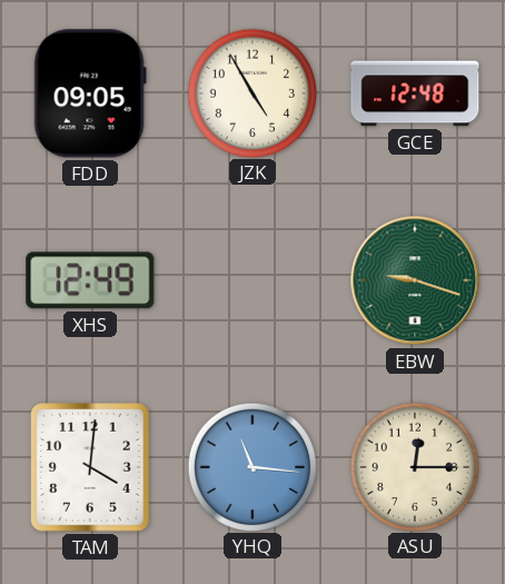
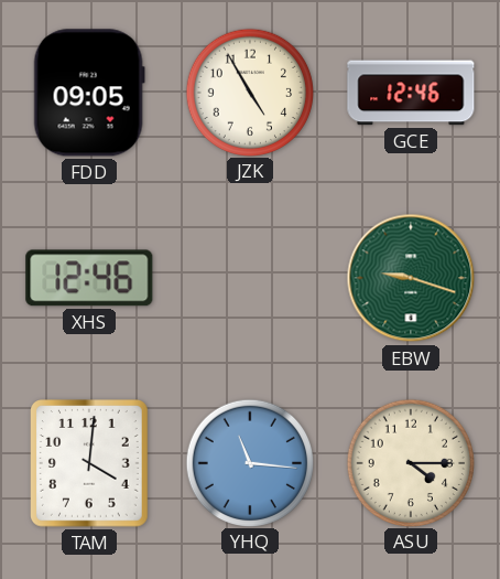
GCE: 12:48 -> 12:46 (411, 93)
XHS: 12:49 -> 12:46 (89, 278)
ASU: 12:15 -> 4:15 (410, 462)
